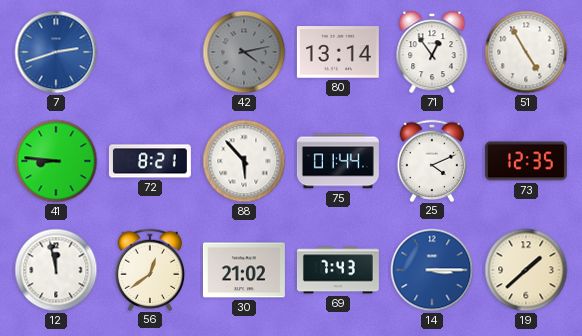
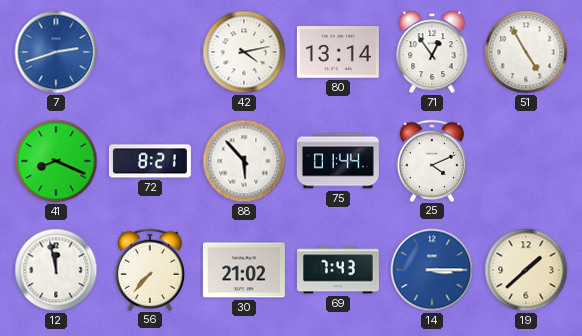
42 dial: grey -> white (244, 52)
41: 8:46 -> 8:19 (56, 161)
73: 12:35 -> none (526, 161)
56: 12:39 -> 7:37 (149, 269)
